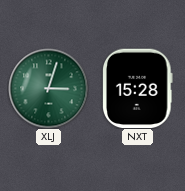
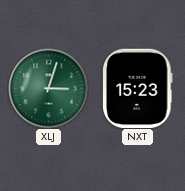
NXT: 15:28 -> 15:23 (138, 88)
